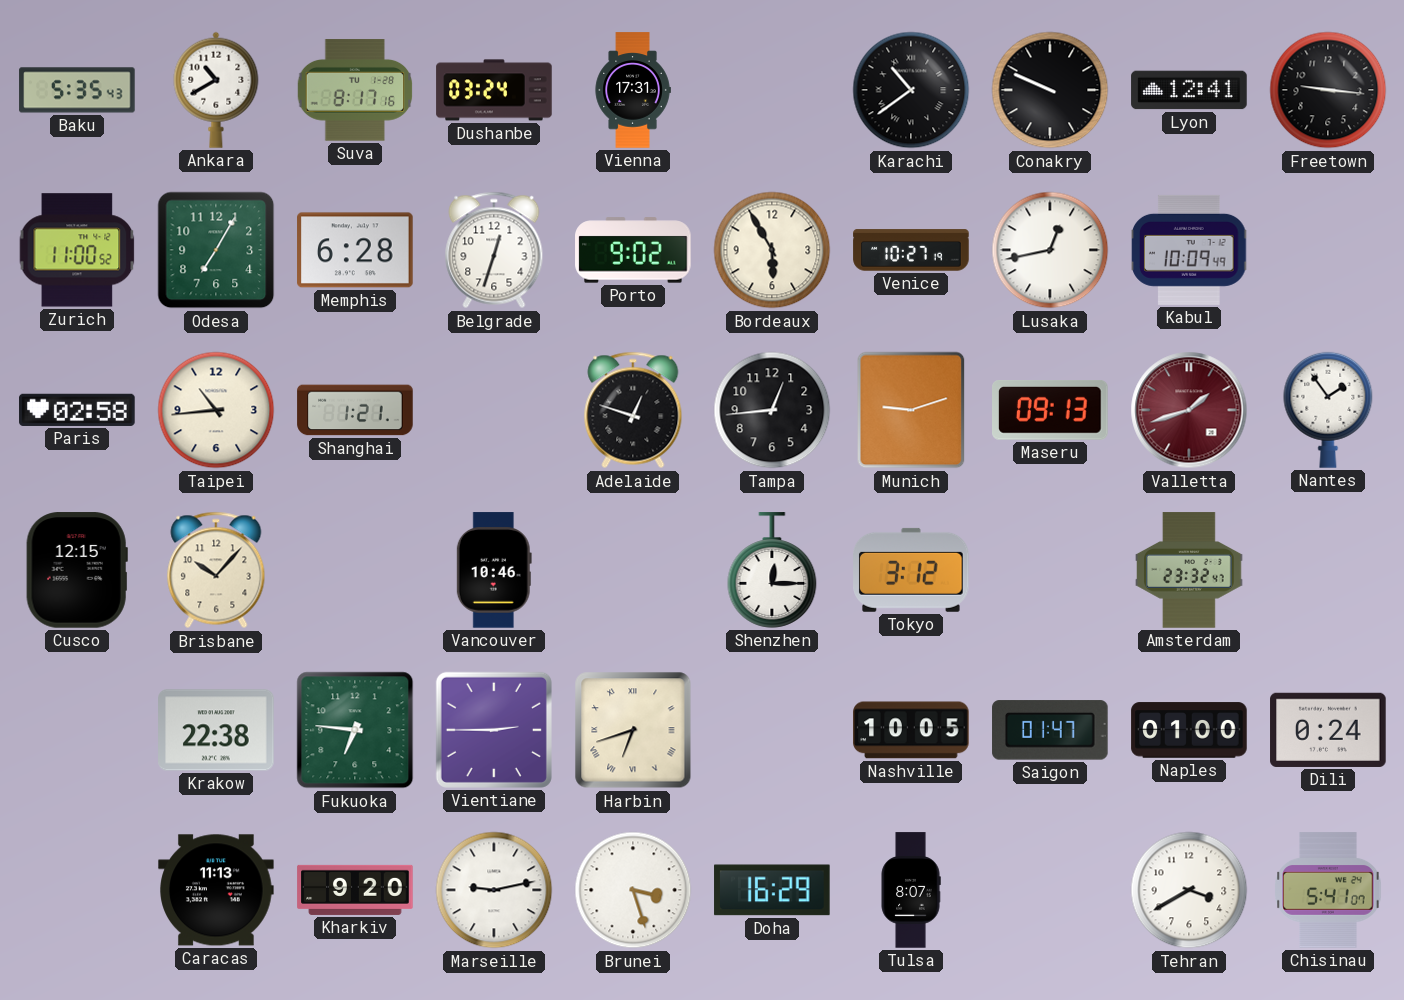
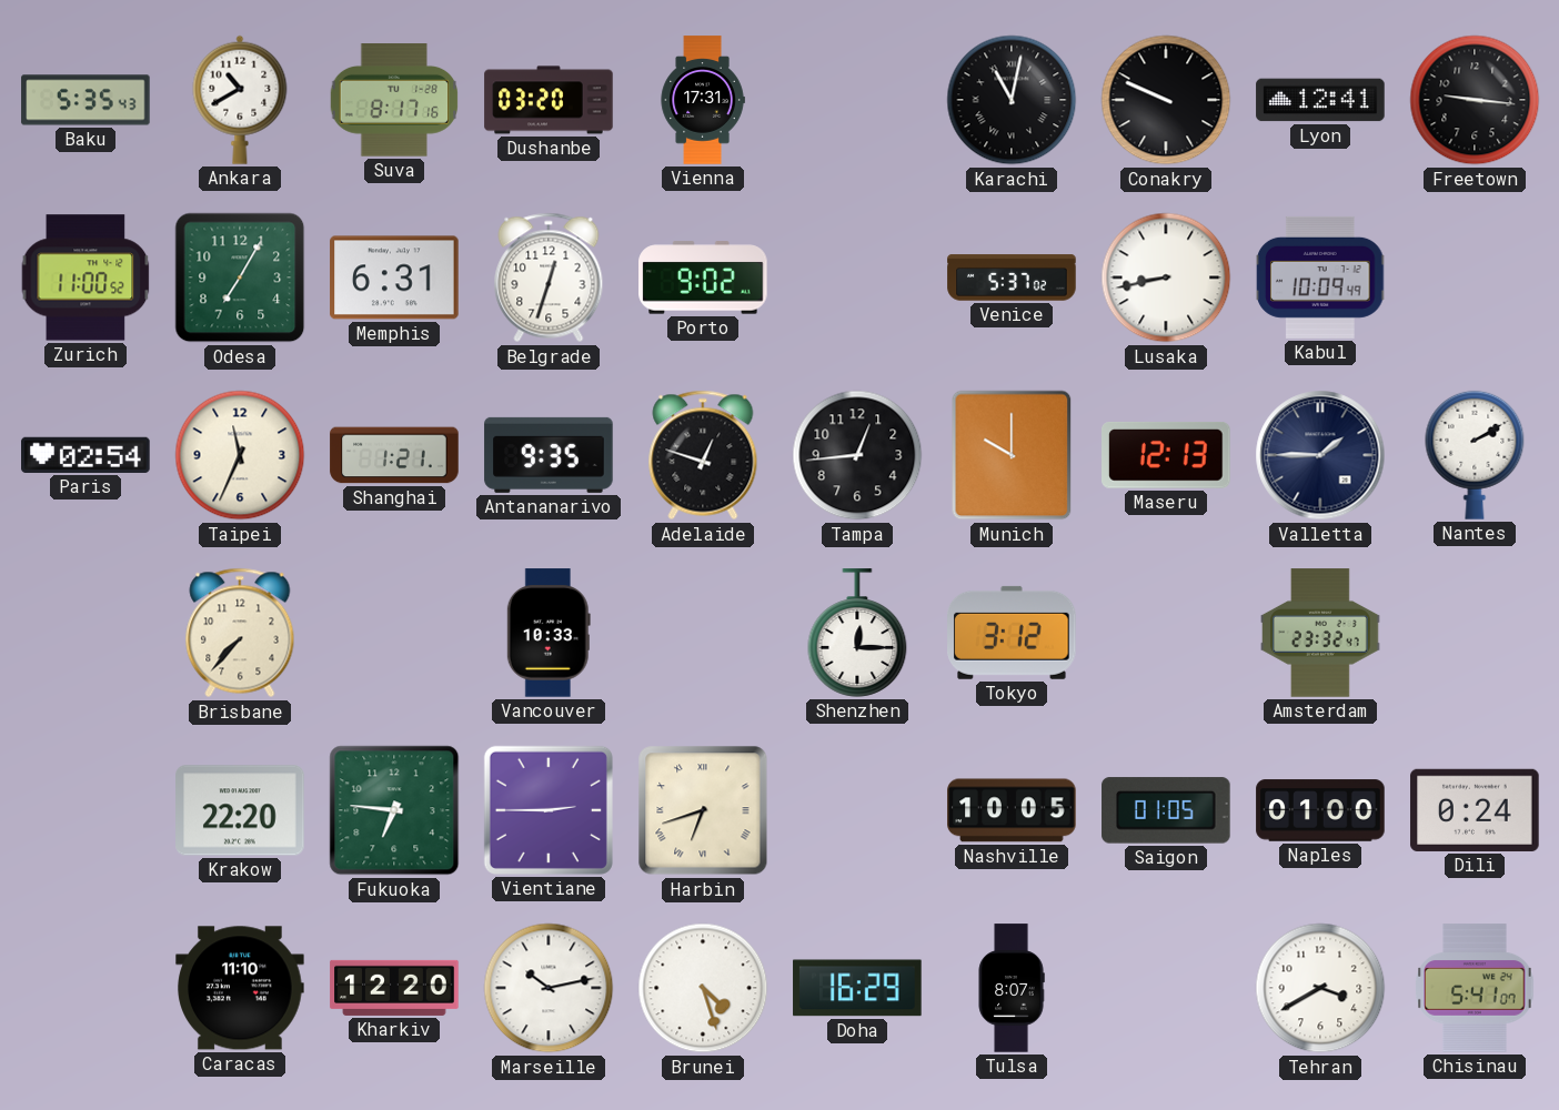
Dushanbe: 03:24 -> 03:20 (549, 100)
Karachi: 10:39 -> 11:02 (1012, 100)
Memphis: 6:28 -> 6:31 (394, 277)
Bordeaux: 5:55 -> none (772, 250)
Venice: 10:27 -> 5:37 (1012, 277)
Lusaka: 12:43 -> 8:43 (1166, 277)
Paris: 02:58 -> 02:54 (86, 455)
Taipei: 10:44 -> 11:34 (240, 455)
Antananarivo: none -> 9:35 (549, 455)
Munich: 9:12 -> 10:00 (1012, 455)
Maseru: 09:13 -> 12:13 (1166, 456)
Valletta: 1:42 -> 1:45 (1320, 455)
Valletta dial: burgundy -> navy (1320, 455)
Nantes: 1:54 -> 2:10 (1475, 455)
Cusco: 12:15 -> none (77, 570)
Brisbane: 10:07 -> 7:37 (240, 633)
Vancouver: 10:46 -> 10:33 (549, 633)
Krakow: 22:38 -> 22:20 (240, 810)
Saigon: 01:47 -> 01:05 (1166, 810)
Caracas: 11:13 -> 11:10 (240, 988)
Kharkiv: 9:20 -> 12:20 (394, 988)
Marseille: 9:13 -> 10:13 (549, 988)
Brunei: 3:27 -> 4:27 (703, 988)
